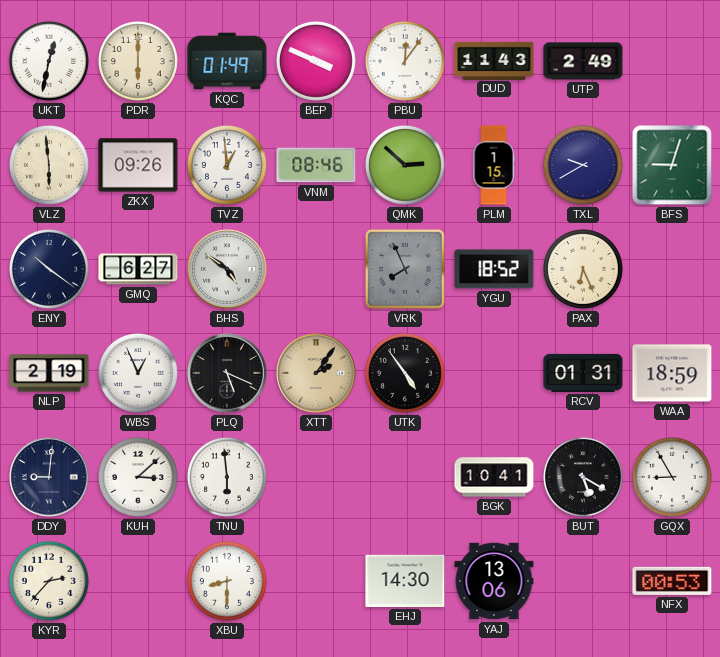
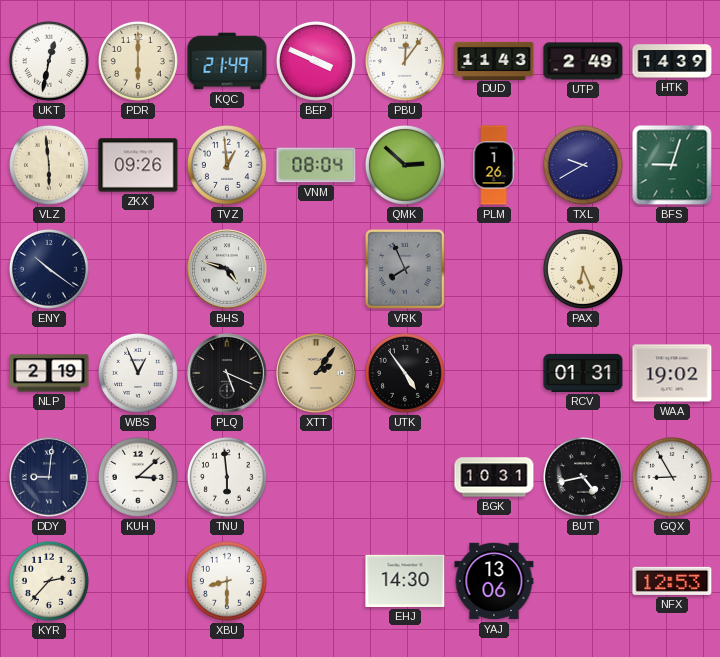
KQC: 01:49 -> 21:49 (227, 61)
HTK: none -> 14:39 (672, 61)
VNM: 08:46 -> 08:04 (316, 165)
PLM: 1:15 -> 1:26 (494, 165)
GMQ: 6:27 -> none (138, 269)
BHS: 4:51 -> 4:48 (227, 269)
YGU: 18:52 -> none (494, 269)
WAA: 18:59 -> 19:02 (672, 373)
BGK: 10:41 -> 10:31 (494, 477)
BUT: 5:20 -> 4:43 (583, 477)
NFX: 00:53 -> 12:53 (672, 581)
